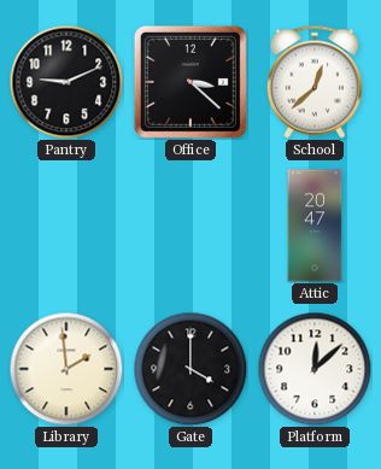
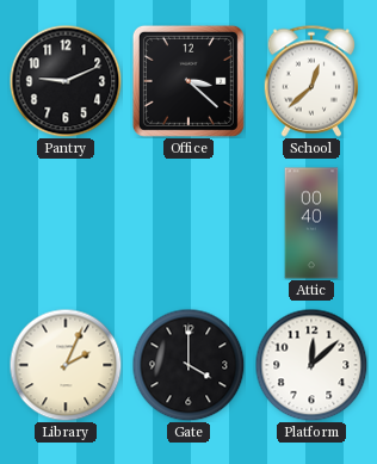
Attic: 20:47 -> 00:40 (311, 223)
Library: 1:59 -> 2:04 (66, 365)
